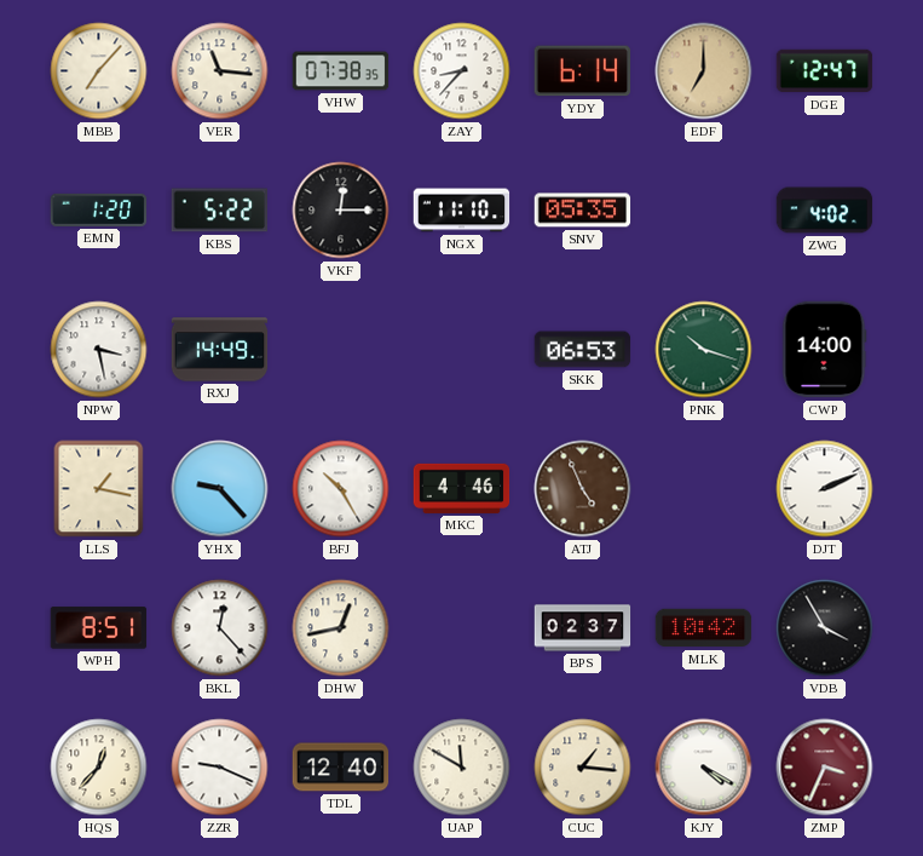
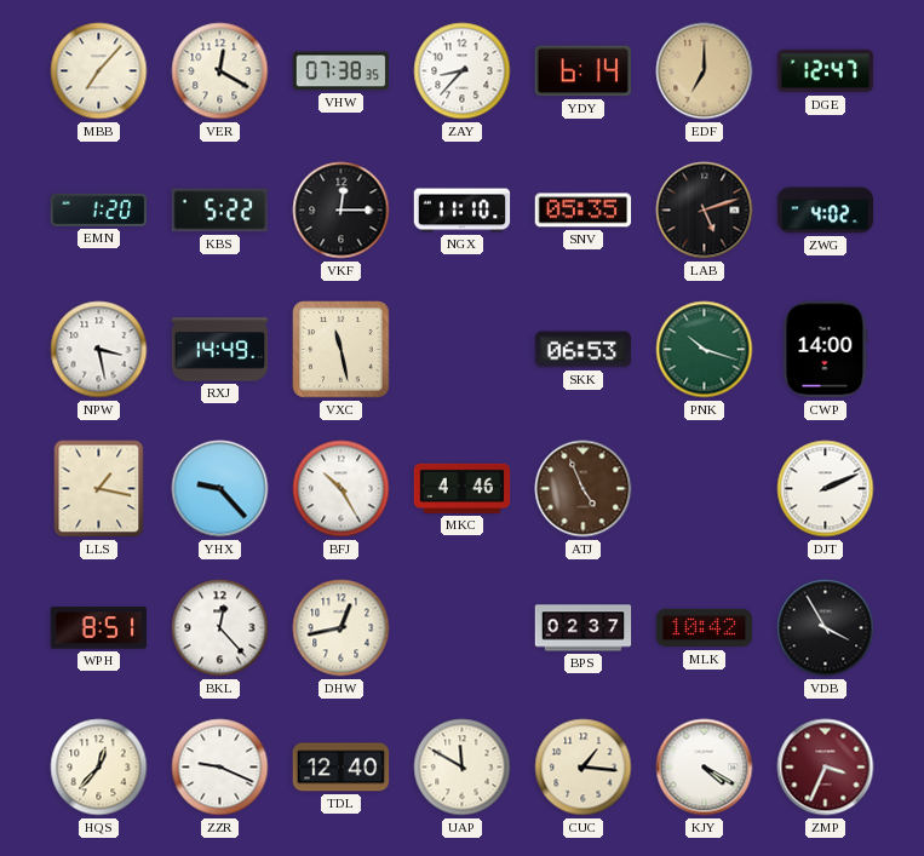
VER: 11:16 -> 12:20 (220, 71)
LAB: none -> 5:12 (705, 211)
VXC: none -> 11:28 (342, 350)
